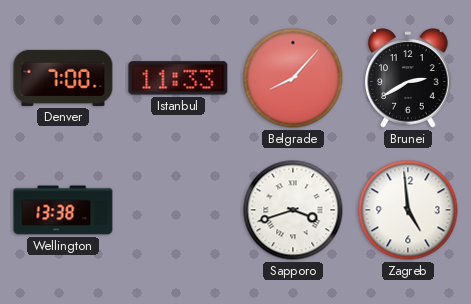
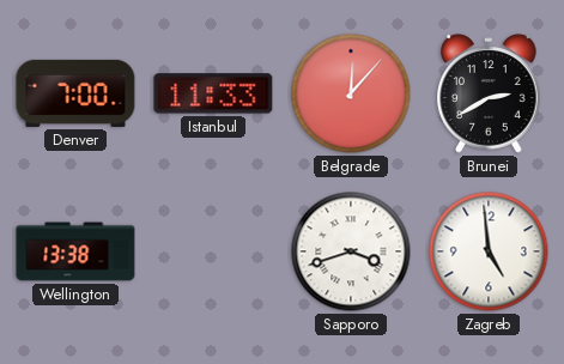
Belgrade: 8:07 -> 12:07 (351, 93)
